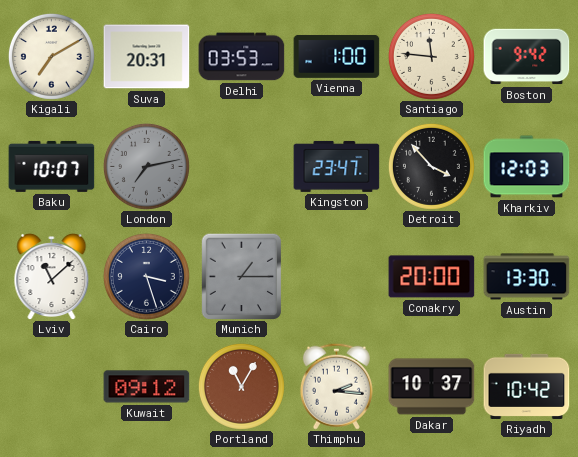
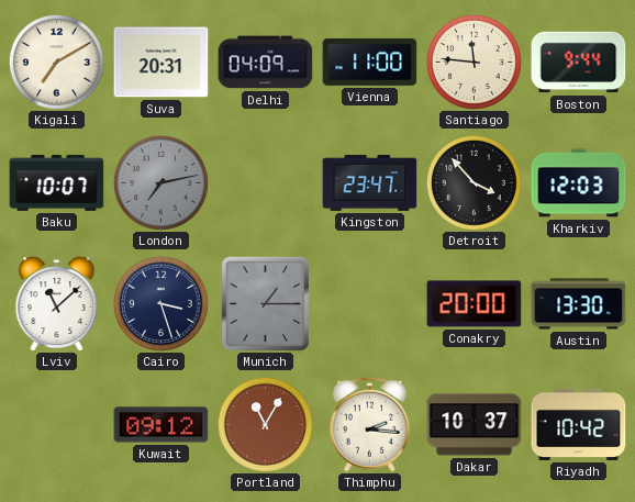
Delhi: 03:53 -> 04:09 (266, 63)
Vienna: 1:00 -> 11:00 (370, 62)
Boston: 9:42 -> 9:44 (579, 63)
